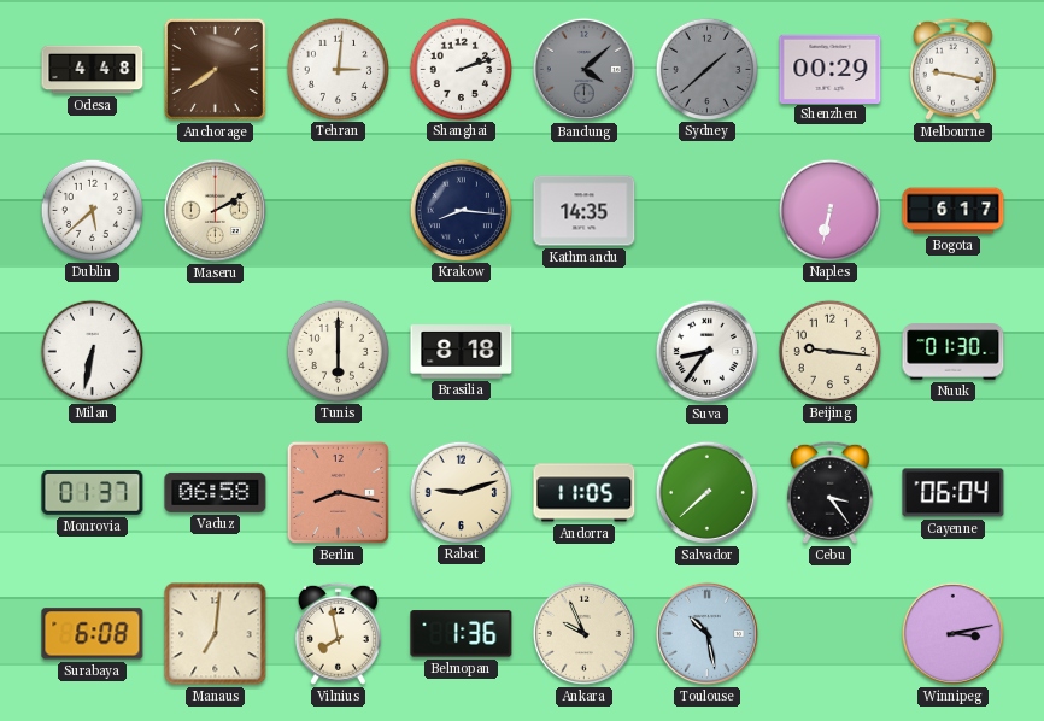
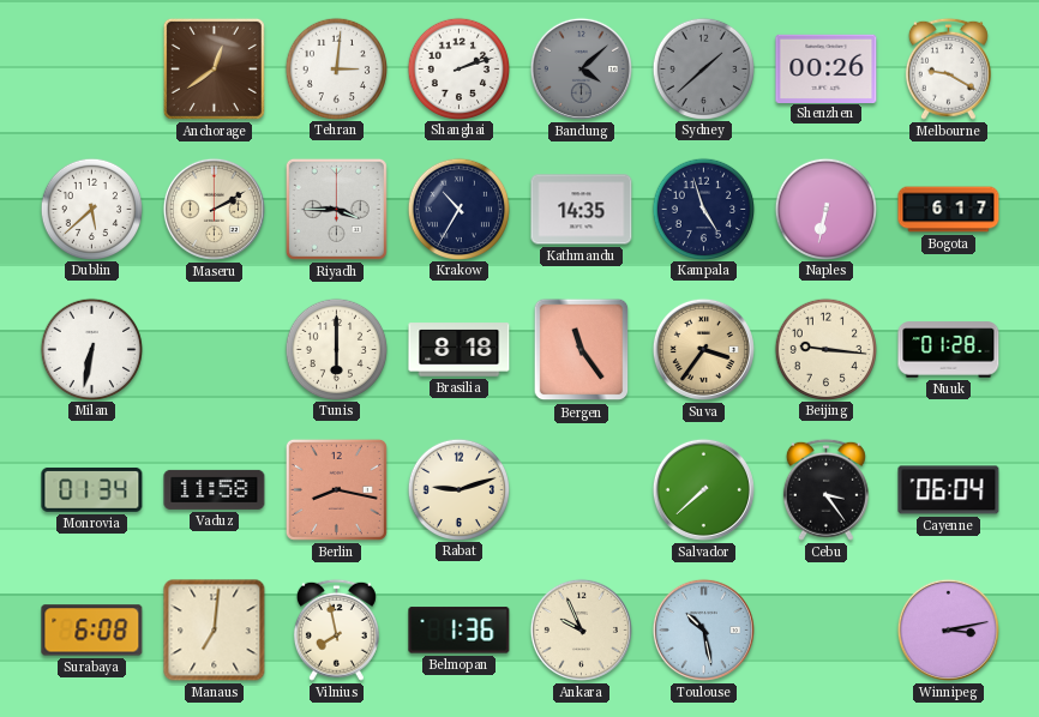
Odesa: 4:48 -> none (93, 70)
Anchorage: 7:39 -> 12:39 (214, 68)
Shenzhen: 00:29 -> 00:26 (827, 68)
Melbourne: 9:17 -> 9:20 (948, 68)
Riyadh: none -> 3:45 (336, 209)
Krakow: 8:16 -> 10:35 (458, 209)
Kampala: none -> 4:57 (703, 209)
Bergen: none -> 11:24 (582, 350)
Suva: 8:36 -> 3:36 (703, 349)
Suva dial: white -> champagne (703, 349)
Nuuk: 01:30 -> 01:28 (949, 350)
Monrovia: 01:37 -> 01:34 (92, 489)
Vaduz: 06:58 -> 11:58 (215, 489)
Andorra: 11:05 -> none (585, 493)
